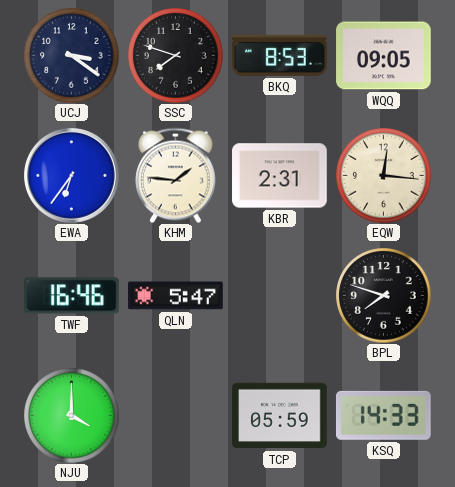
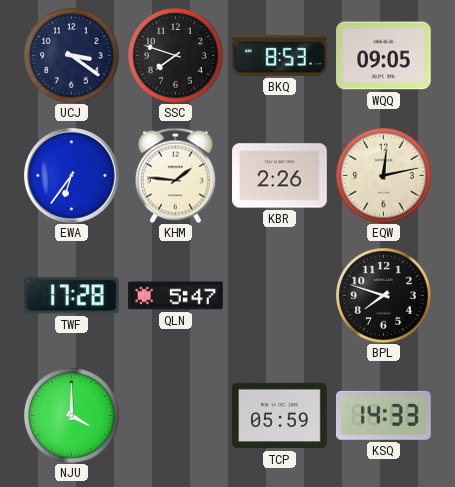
KBR: 2:31 -> 2:26 (280, 176)
EQW: 12:16 -> 12:13 (383, 175)
TWF: 16:46 -> 17:28 (72, 296)
